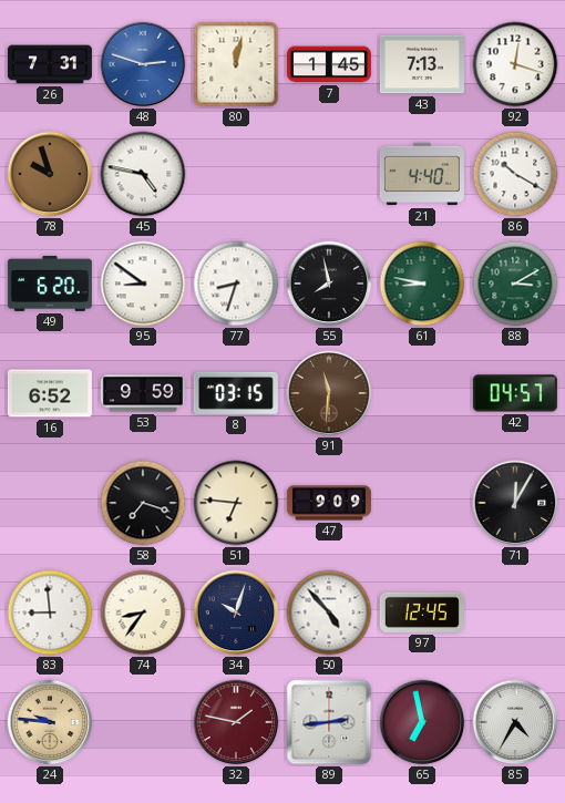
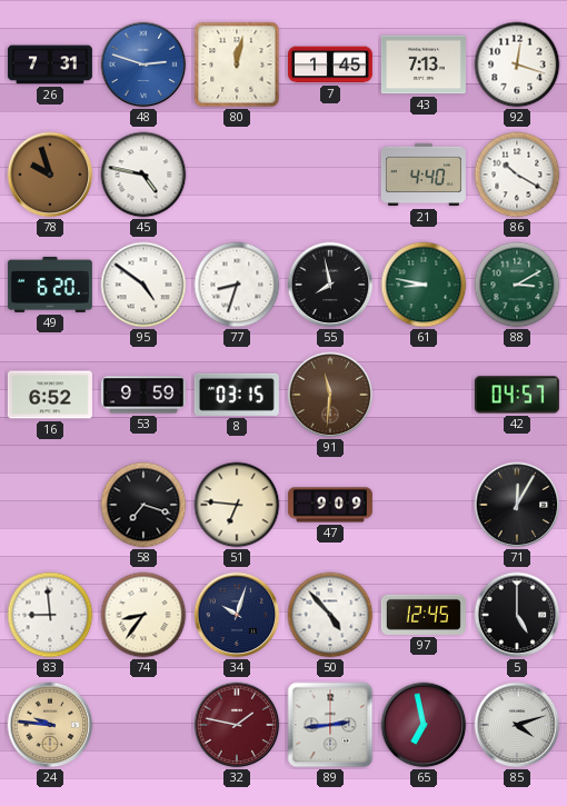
95: 8:51 -> 4:51 (143, 285)
5: none -> 5:00 (517, 615)
85: 4:35 -> 4:12 (517, 725)
